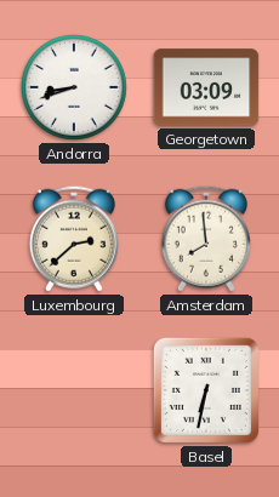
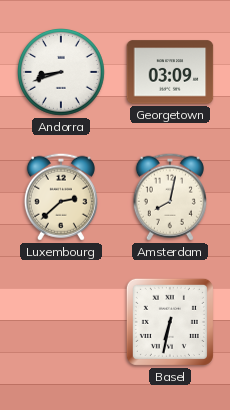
Amsterdam: 7:59 -> 8:02 (170, 197)
